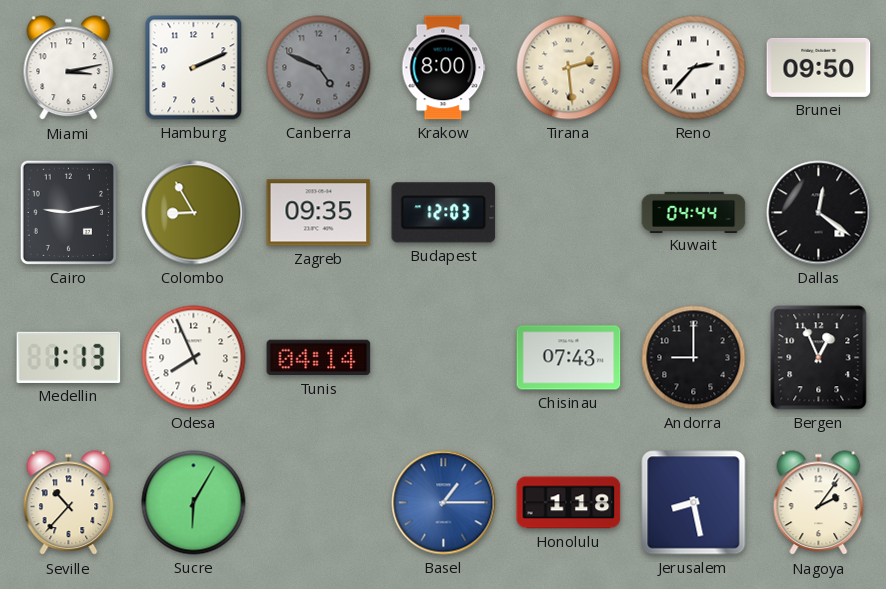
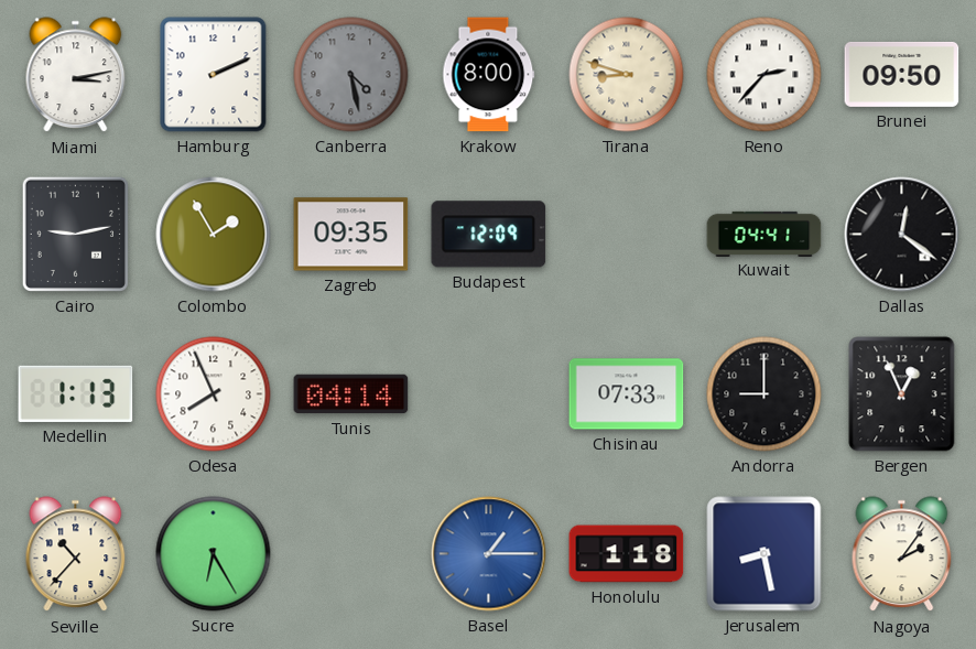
Canberra: 4:49 -> 4:28 (351, 75)
Tirana: 2:29 -> 8:48 (627, 75)
Colombo: 8:55 -> 1:55 (214, 235)
Budapest: 12:03 -> 12:09 (489, 235)
Kuwait: 04:44 -> 04:41 (764, 234)
Chisinau: 07:43 -> 07:33 (627, 394)
Sucre: 6:05 -> 6:25 (214, 554)
